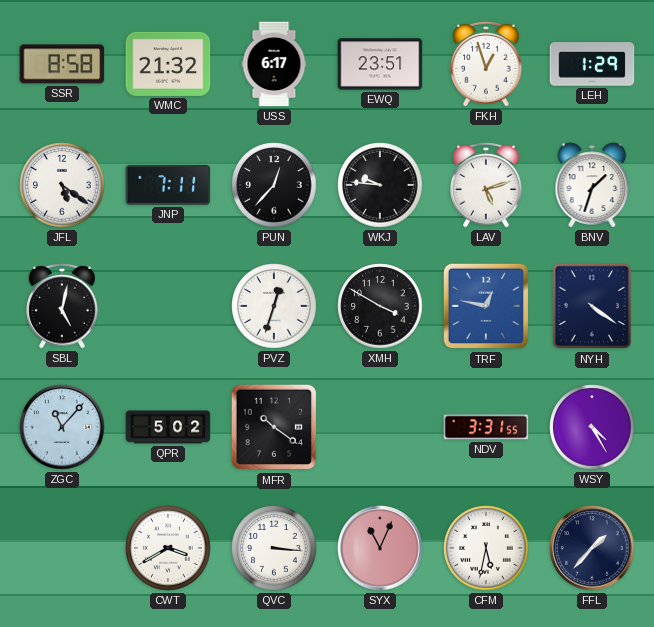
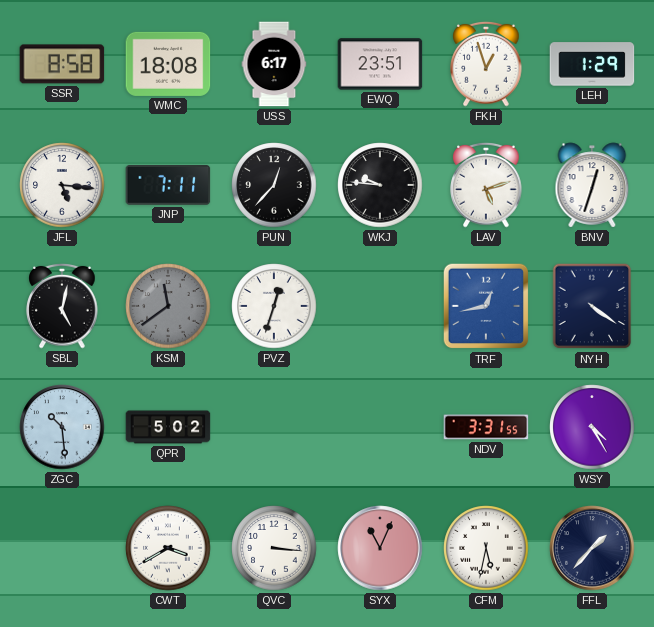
WMC: 21:32 -> 18:08 (168, 64)
JFL: 5:21 -> 5:16 (62, 185)
BNV: 1:33 -> 12:33 (592, 185)
KSM: none -> 11:39 (168, 306)
XMH: 3:50 -> none (380, 306)
TRF: 12:47 -> 12:43 (486, 306)
ZGC: 11:07 -> 10:29 (62, 427)
MFR: 10:21 -> none (274, 427)
